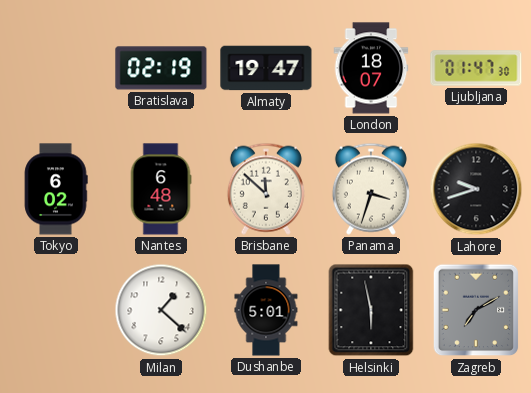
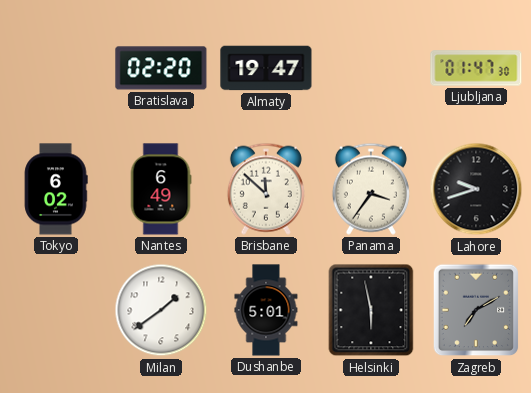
Bratislava: 02:19 -> 02:20 (161, 68)
London: 18:07 -> none (371, 68)
Nantes: 6:48 -> 6:49 (161, 189)
Panama: 3:33 -> 3:36 (371, 189)
Milan: 1:22 -> 1:39 (161, 310)
